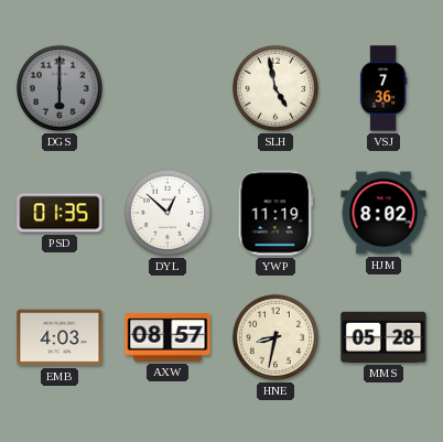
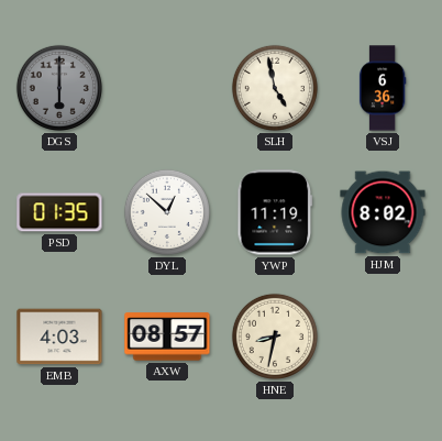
VSJ: 7:36 -> 6:36 (383, 88)
MMS: 05:28 -> none (383, 337)
